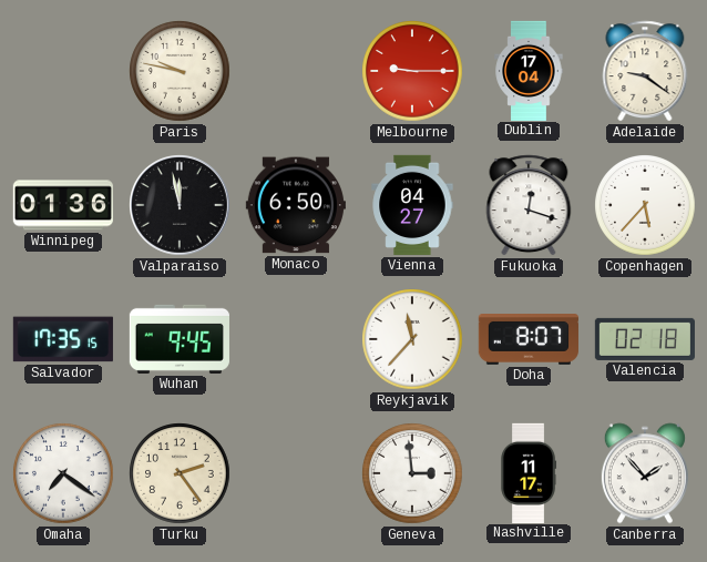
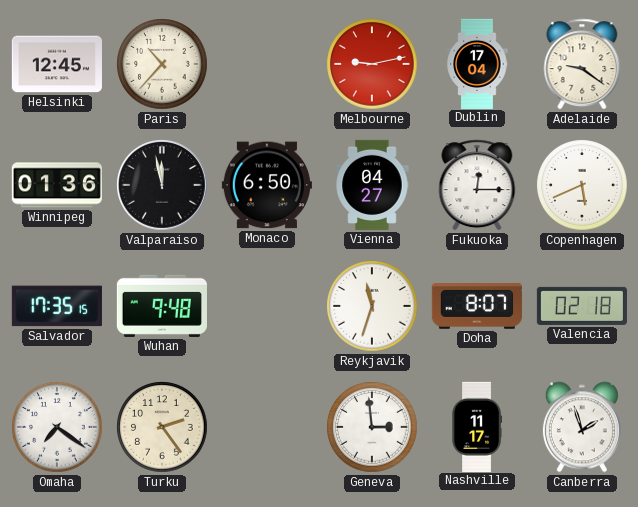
Helsinki: none -> 12:45 (57, 64)
Paris: 9:47 -> 10:37 (162, 64)
Melbourne: 9:15 -> 9:13 (372, 64)
Fukuoka: 12:18 -> 12:15 (477, 185)
Copenhagen: 5:37 -> 5:41 (582, 185)
Wuhan: 9:45 -> 9:48 (162, 306)
Reykjavik: 11:37 -> 11:33 (372, 306)
Canberra: 1:53 -> 1:57 (582, 427)
